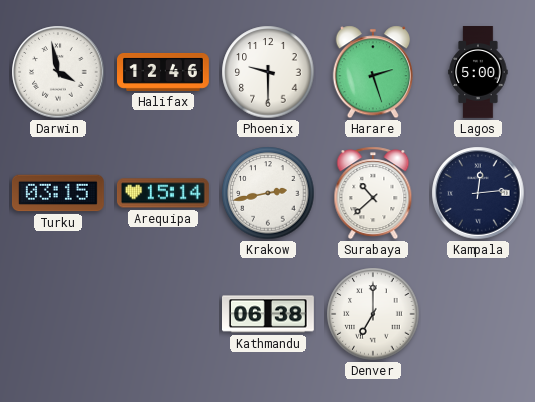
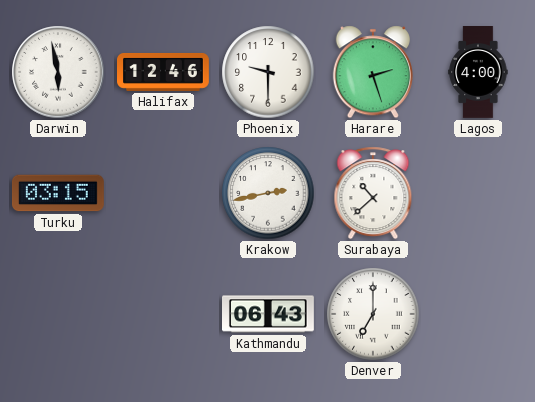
Darwin: 3:58 -> 5:58 (58, 72)
Lagos: 5:00 -> 4:00 (478, 73)
Arequipa: 15:14 -> none (163, 193)
Kampala: 12:14 -> none (478, 193)
Kathmandu: 06:38 -> 06:43 (269, 314)
